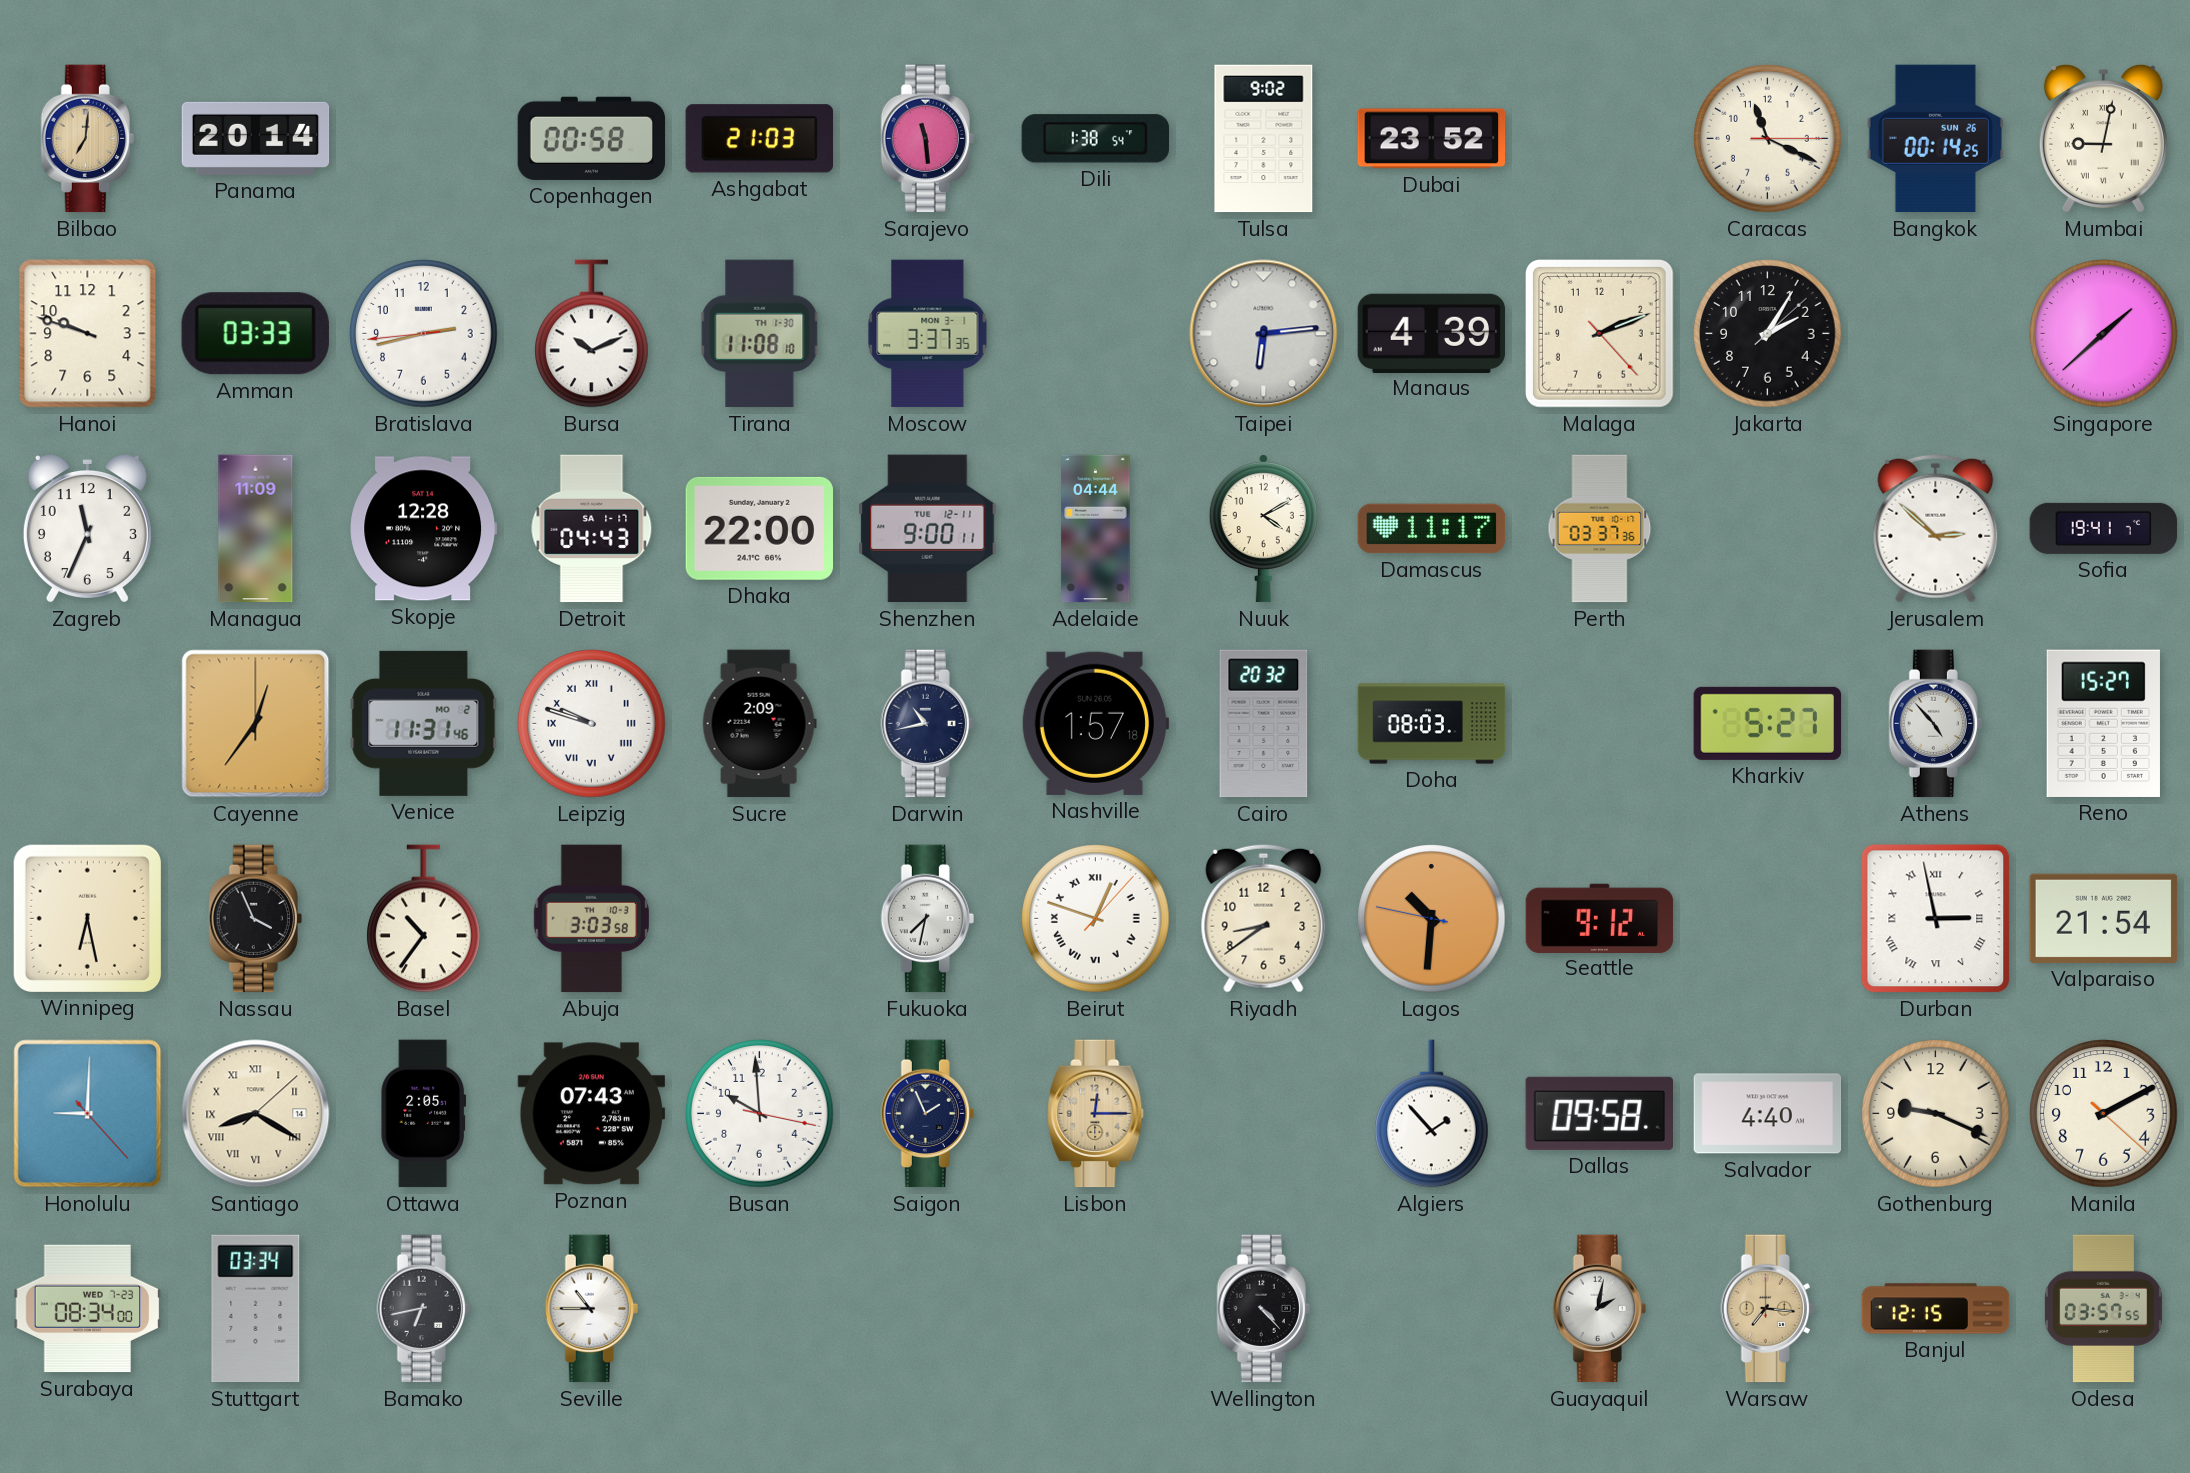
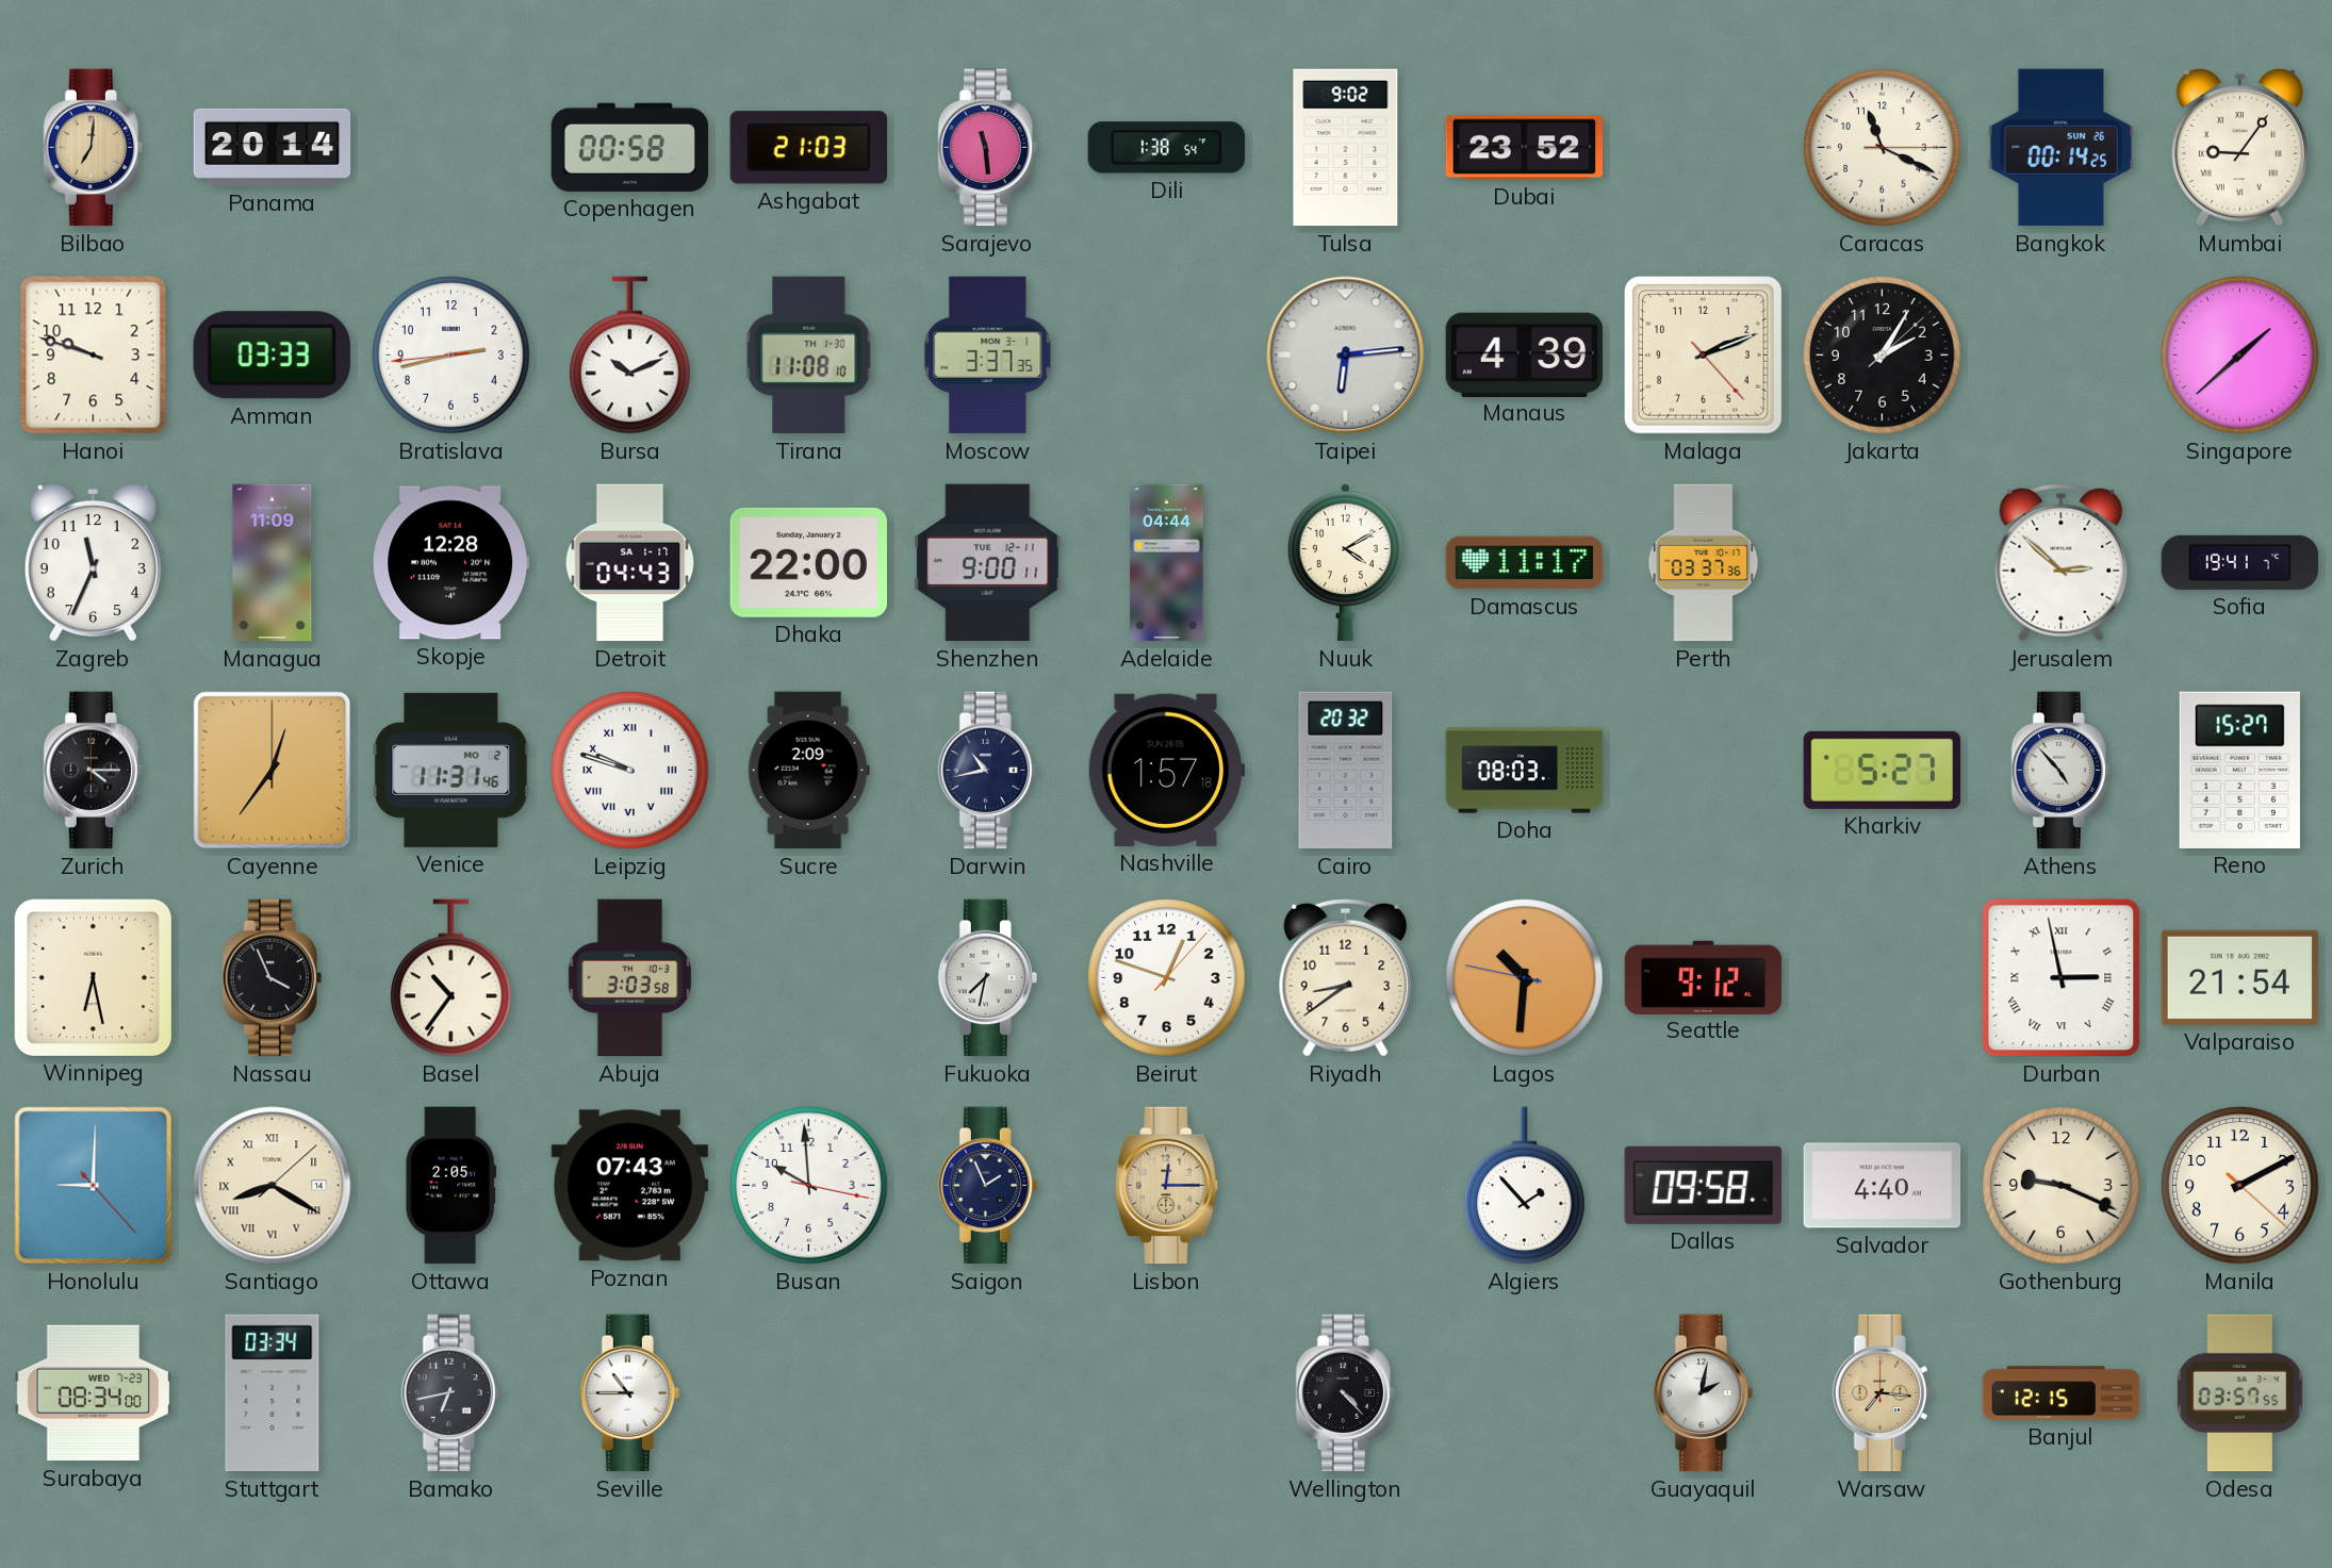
Mumbai: 9:02 -> 9:06 (2239, 147)
Zurich: none -> 4:15 (93, 771)
Beirut numerals: Roman -> Arabic (1167, 978)
